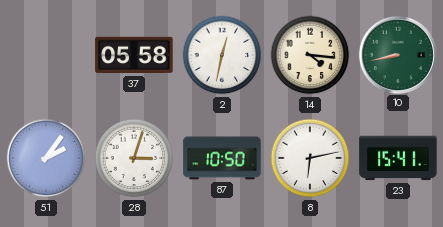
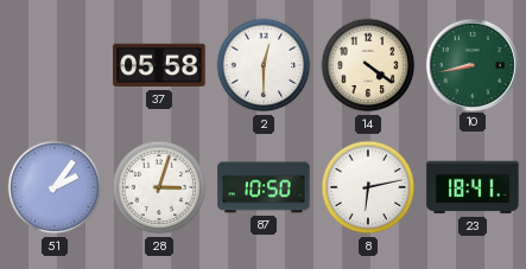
2: 12:32 -> 12:30 (264, 65)
14: 4:16 -> 4:21 (368, 65)
23: 15:41 -> 18:41 (473, 187)
